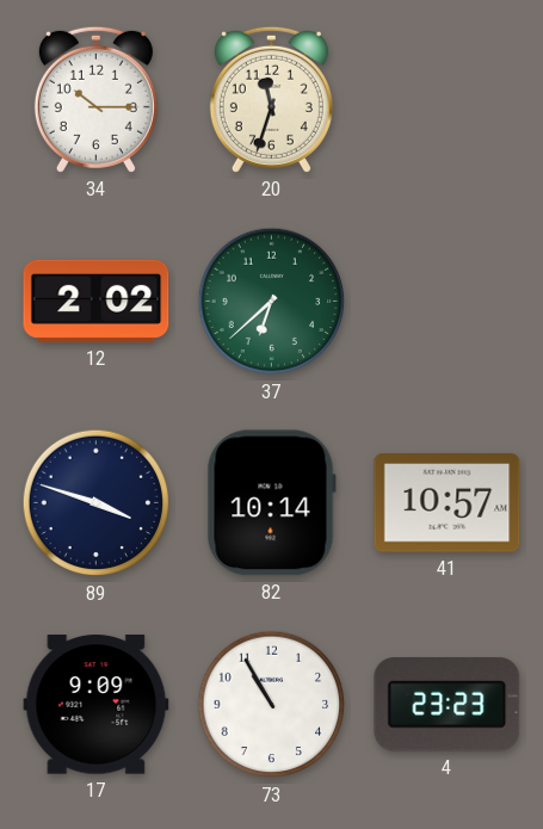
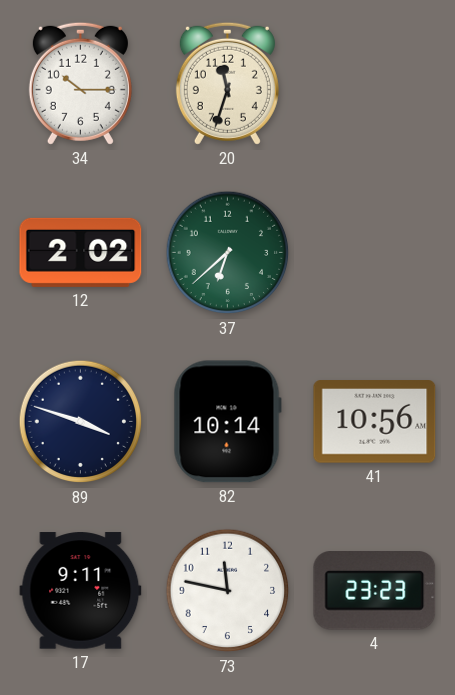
41: 10:57 -> 10:56 (375, 422)
17: 9:09 -> 9:11 (81, 591)
73: 10:55 -> 11:47 (228, 591)
